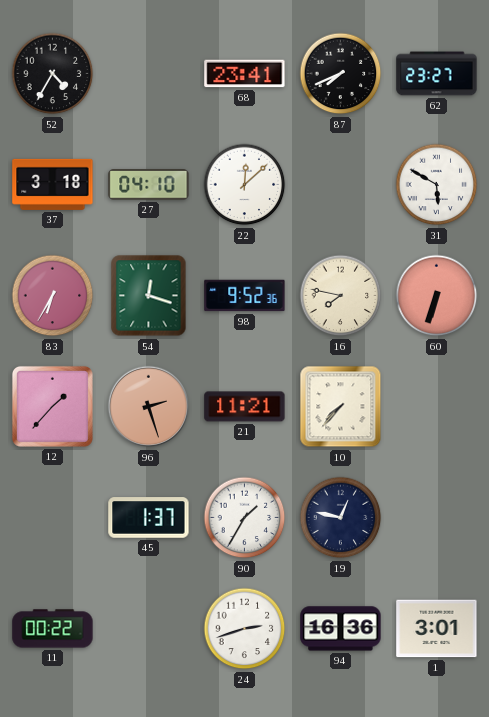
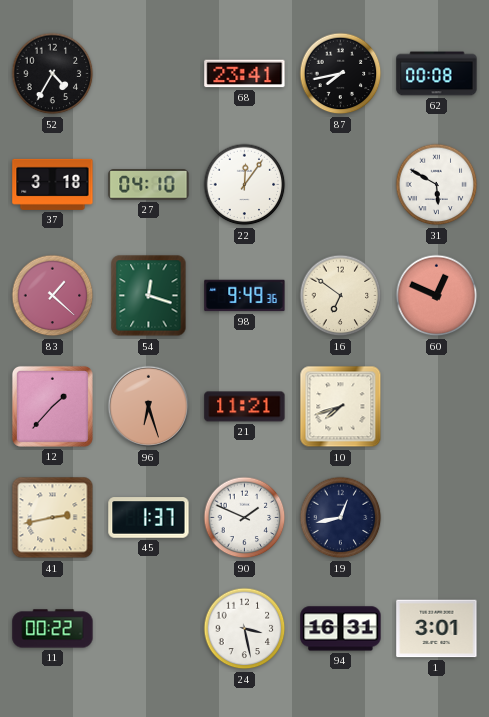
87: 7:41 -> 7:43 (341, 74)
62: 23:27 -> 00:08 (437, 74)
22: 12:08 -> 12:06 (245, 185)
83: 6:35 -> 1:22 (53, 296)
98: 9:52 -> 9:49 (245, 296)
16: 7:47 -> 6:51 (341, 296)
60: 6:33 -> 12:49 (437, 296)
96: 2:27 -> 6:27 (149, 407)
10: 7:37 -> 7:42 (341, 407)
41: none -> 2:43 (53, 518)
90: 1:35 -> 1:49 (245, 518)
19: 12:47 -> 12:43 (341, 518)
24: 2:42 -> 3:28 (245, 629)
94: 16:36 -> 16:31 (341, 629)
